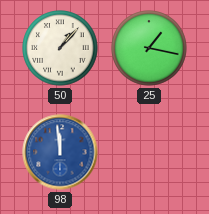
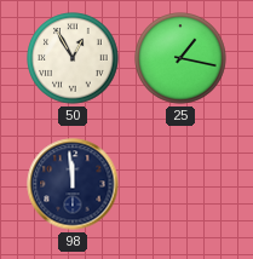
50: 1:07 -> 12:55 (73, 58)
98 dial: blue -> navy (73, 184)
